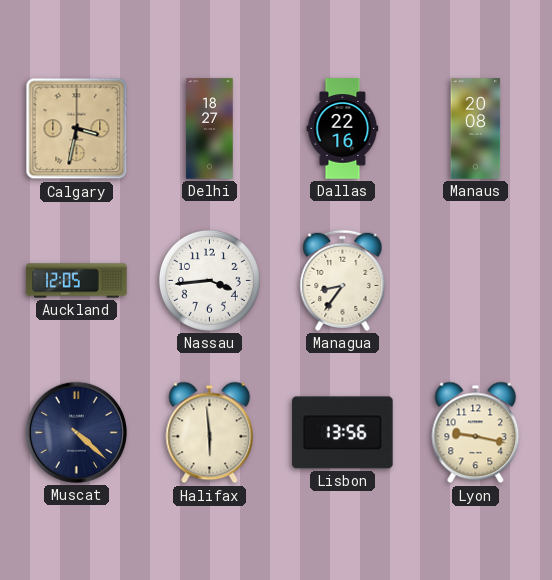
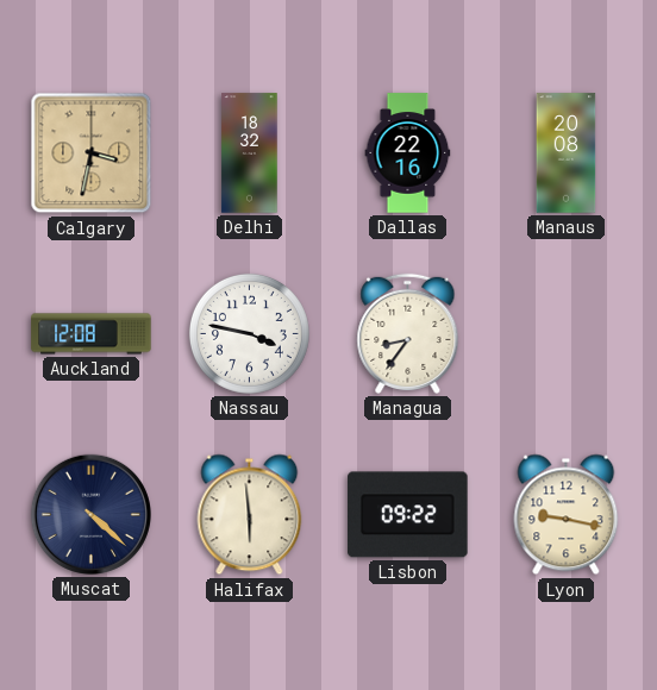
Delhi: 18:27 -> 18:32 (250, 153)
Auckland: 12:05 -> 12:08 (92, 334)
Nassau: 3:44 -> 3:47 (249, 333)
Lisbon: 13:56 -> 09:22 (408, 515)
